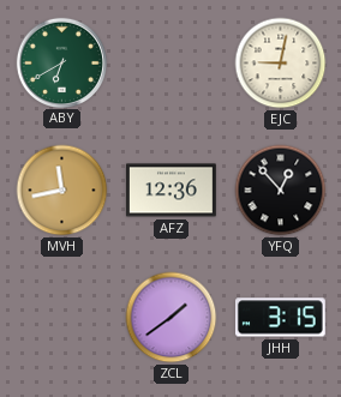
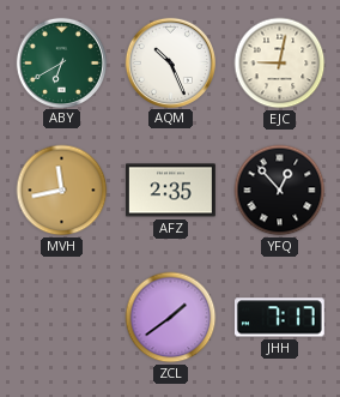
AQM: none -> 10:26 (170, 62)
AFZ: 12:36 -> 2:35 (170, 191)
JHH: 3:15 -> 7:17 (279, 318)
